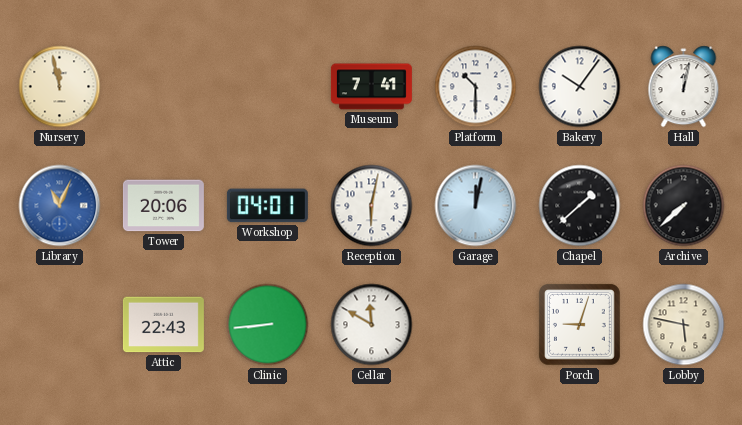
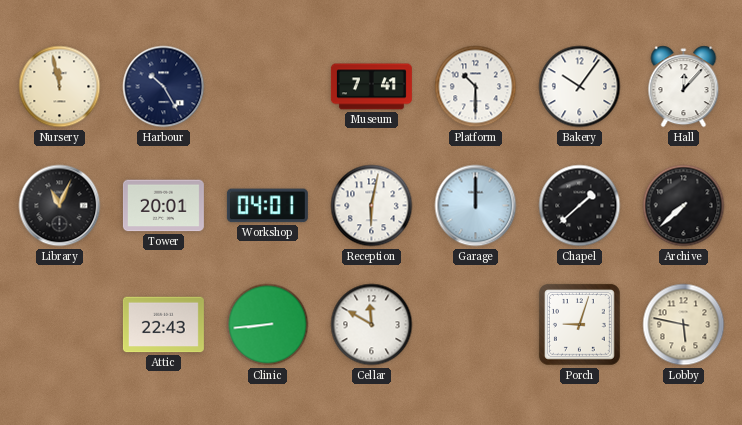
Harbour: none -> 10:25 (164, 87)
Hall: 12:02 -> 12:07 (684, 87)
Library dial: blue -> black (60, 206)
Tower: 20:06 -> 20:01 (163, 206)
Garage: 12:02 -> 12:00 (476, 206)
